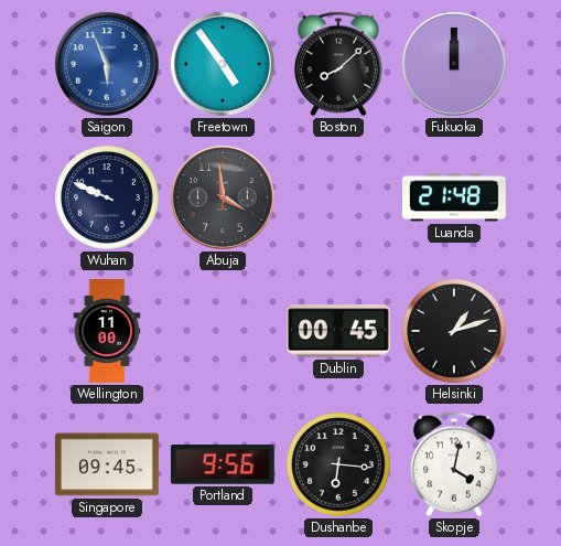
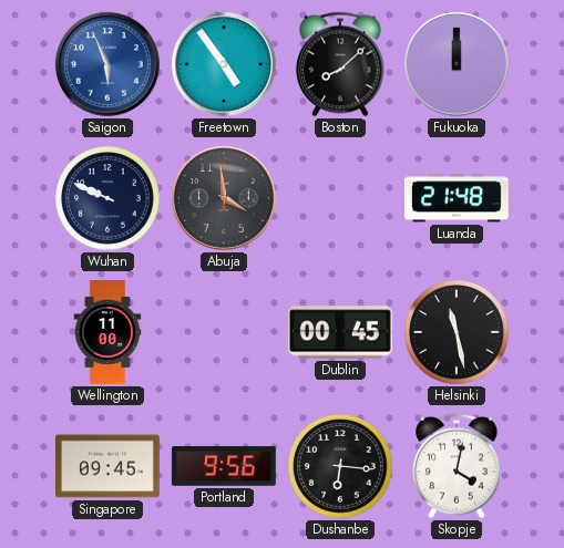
Helsinki: 1:12 -> 11:28 (457, 332)
